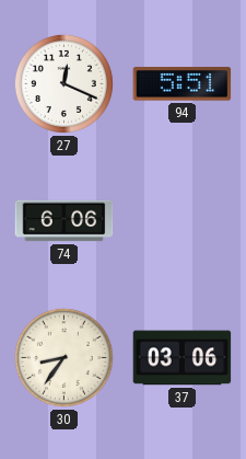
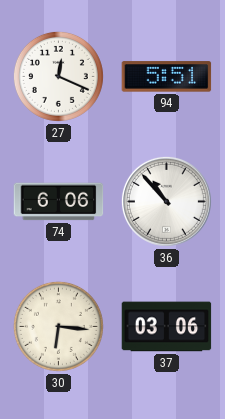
36: none -> 10:53 (166, 201)
30: 8:36 -> 6:16 (58, 326)
